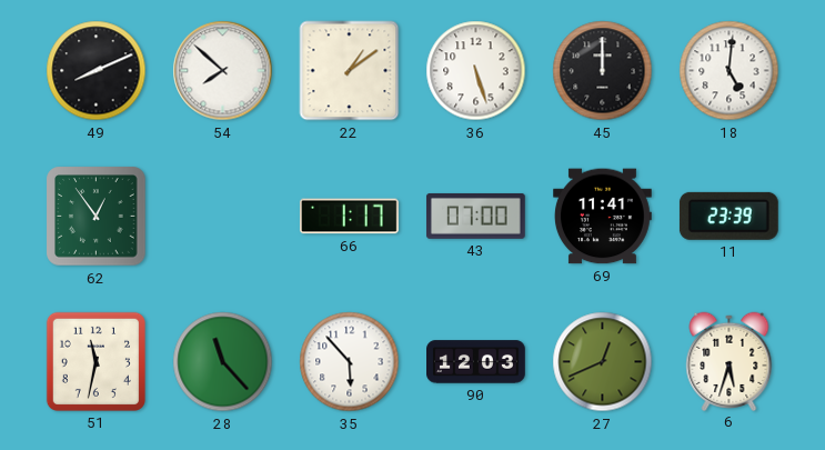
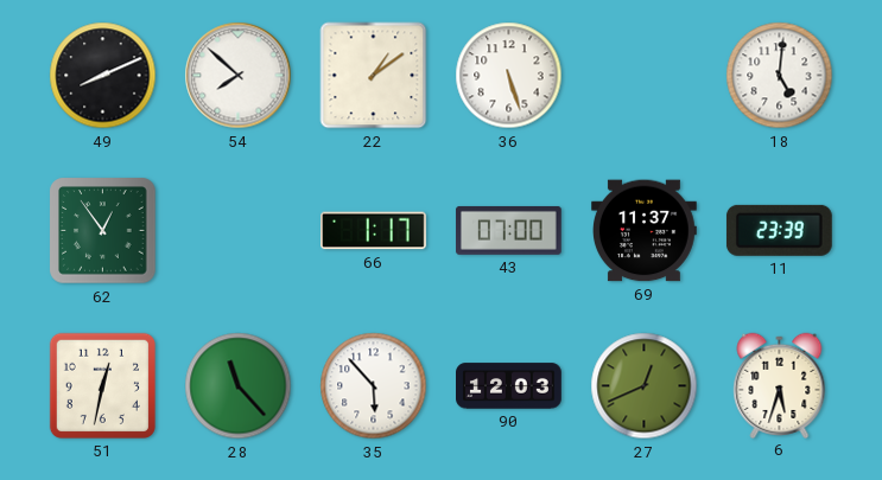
45: 12:00 -> none (603, 71)
69: 11:41 -> 11:37 (645, 231)
51: 11:32 -> 12:32 (102, 385)
